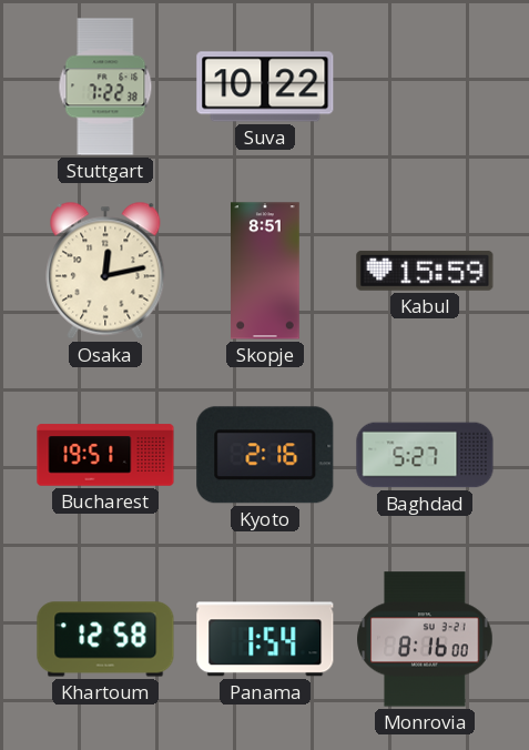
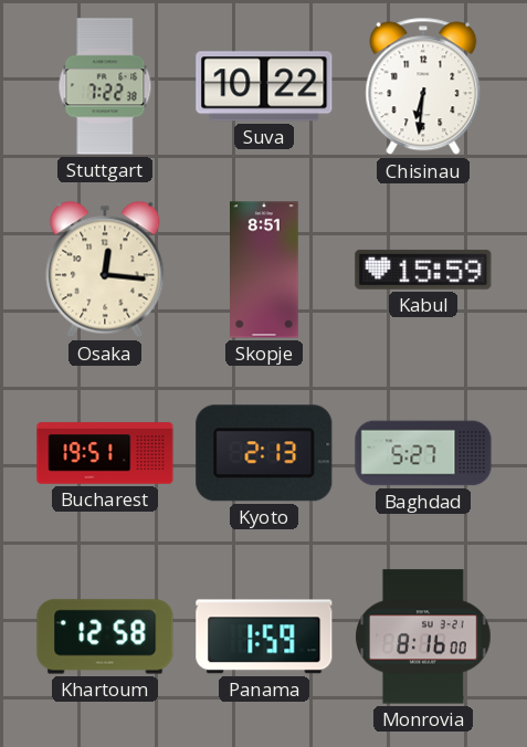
Chisinau: none -> 6:31 (423, 86)
Osaka: 12:13 -> 12:16 (105, 270)
Kyoto: 2:16 -> 2:13 (264, 453)
Panama: 1:54 -> 1:59 (264, 636)
